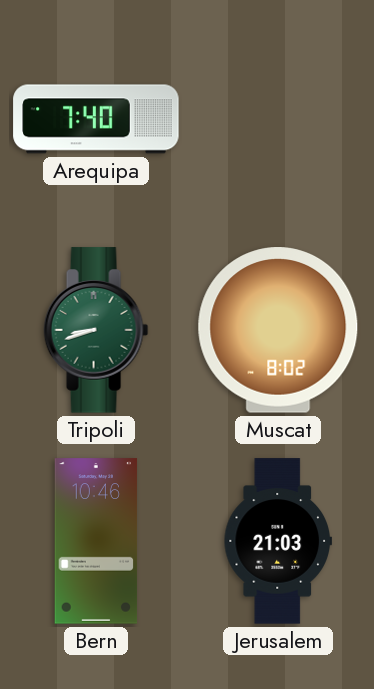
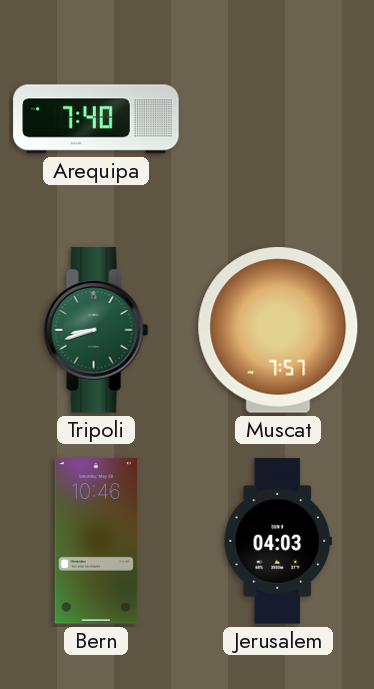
Muscat: 8:02 -> 7:57 (278, 330)
Jerusalem: 21:03 -> 04:03 (278, 541)
